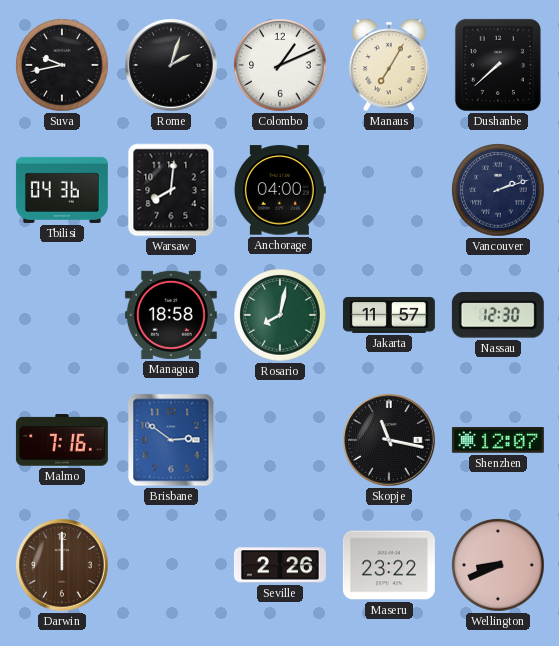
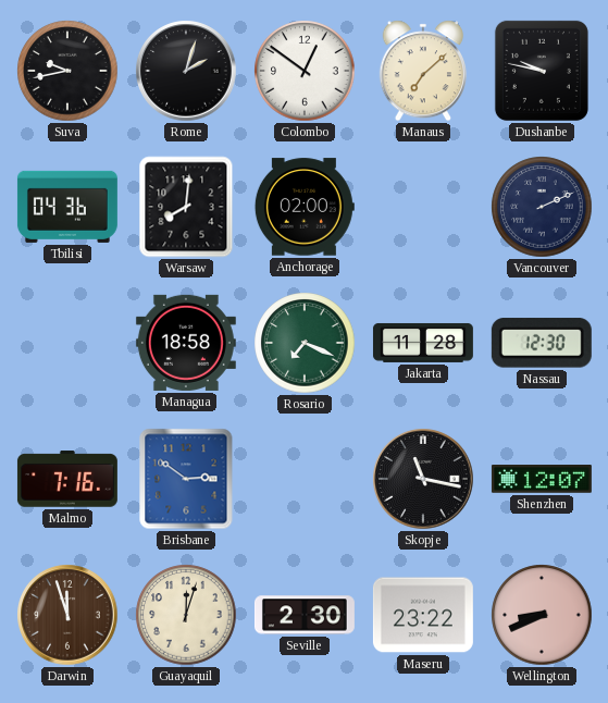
Colombo: 1:11 -> 12:51 (305, 71)
Manaus: 7:05 -> 7:08 (422, 71)
Dushanbe: 7:38 -> 9:47 (542, 71)
Anchorage: 04:00 -> 02:00 (305, 207)
Vancouver: 2:12 -> 2:11 (542, 207)
Rosario: 8:02 -> 7:19 (305, 343)
Jakarta: 11:57 -> 11:28 (423, 343)
Darwin: 12:00 -> 11:57 (67, 615)
Guayaquil: none -> 12:03 (186, 615)
Seville: 2:26 -> 2:30 (305, 615)
